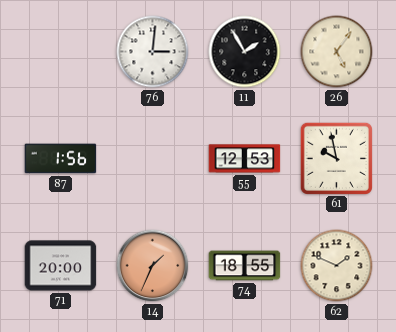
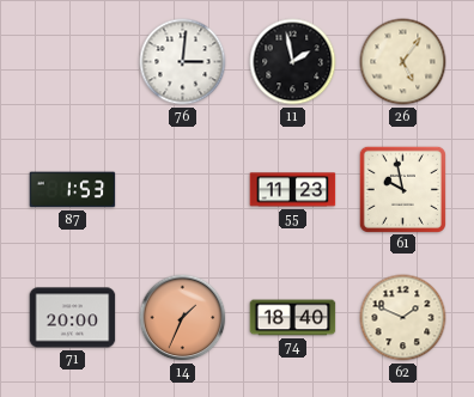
11: 1:55 -> 1:58 (293, 62)
87: 1:56 -> 1:53 (73, 190)
55: 12:53 -> 11:23 (293, 190)
74: 18:55 -> 18:40 (293, 318)
